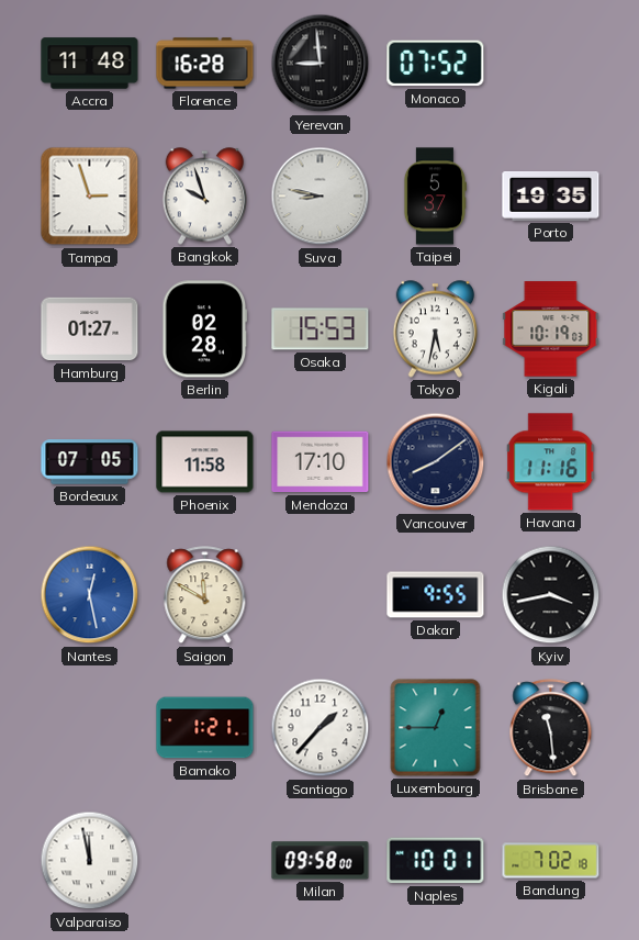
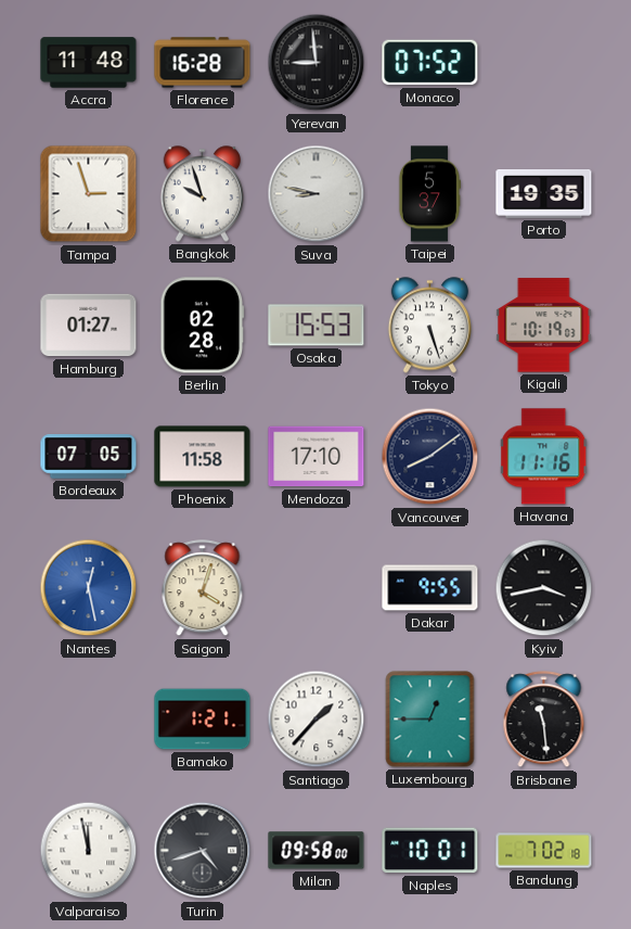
Tokyo: 5:32 -> 5:27 (429, 326)
Saigon: 11:50 -> 4:03 (203, 588)
Turin: none -> 4:42 (203, 851)
